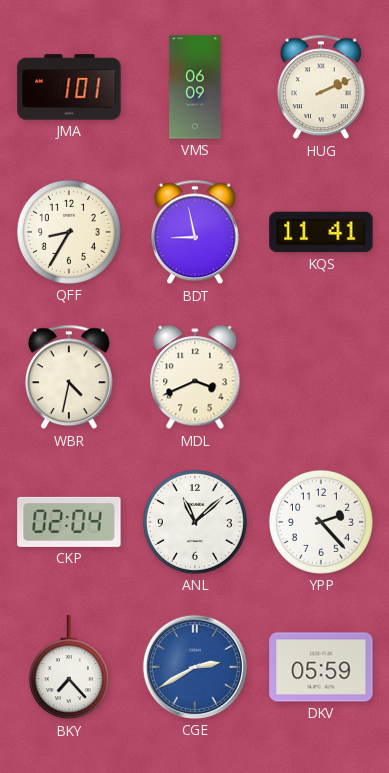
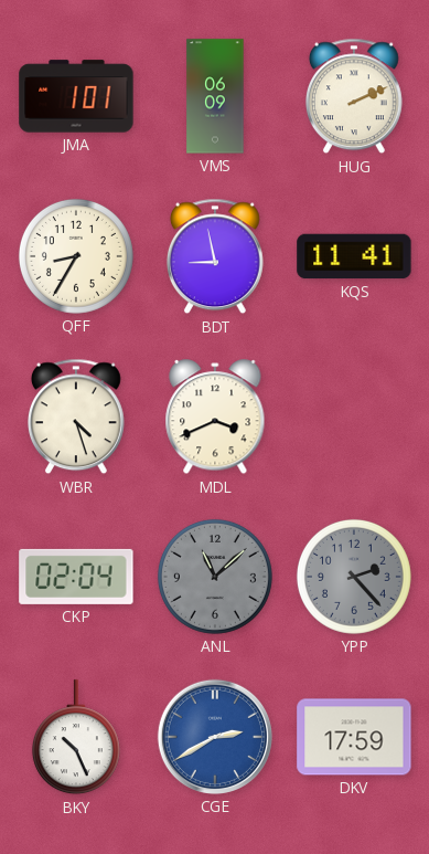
WBR: 4:32 -> 4:27 (76, 417)
ANL dial: white -> grey (215, 577)
YPP dial: white -> grey (354, 577)
BKY: 7:23 -> 10:26 (76, 738)
DKV: 05:59 -> 17:59 (354, 737)
